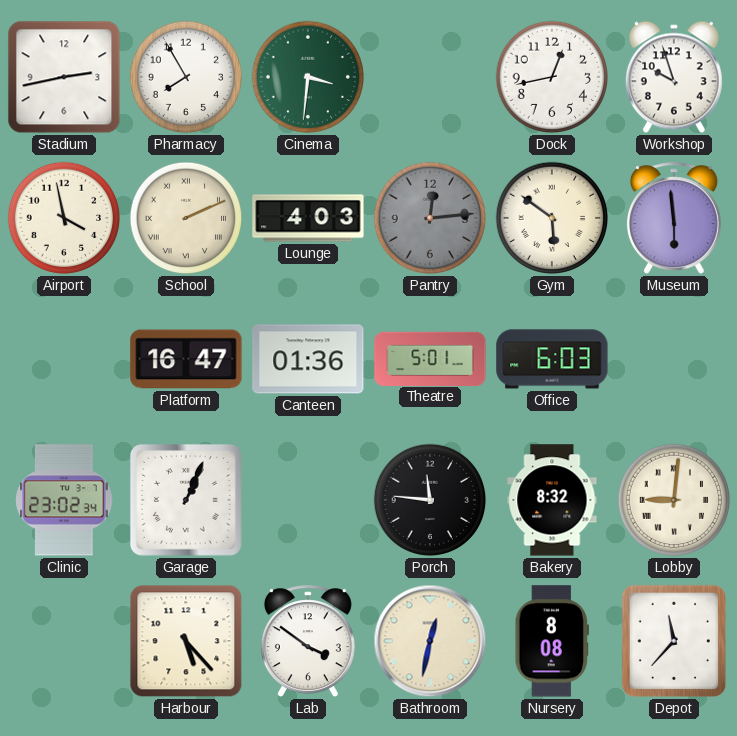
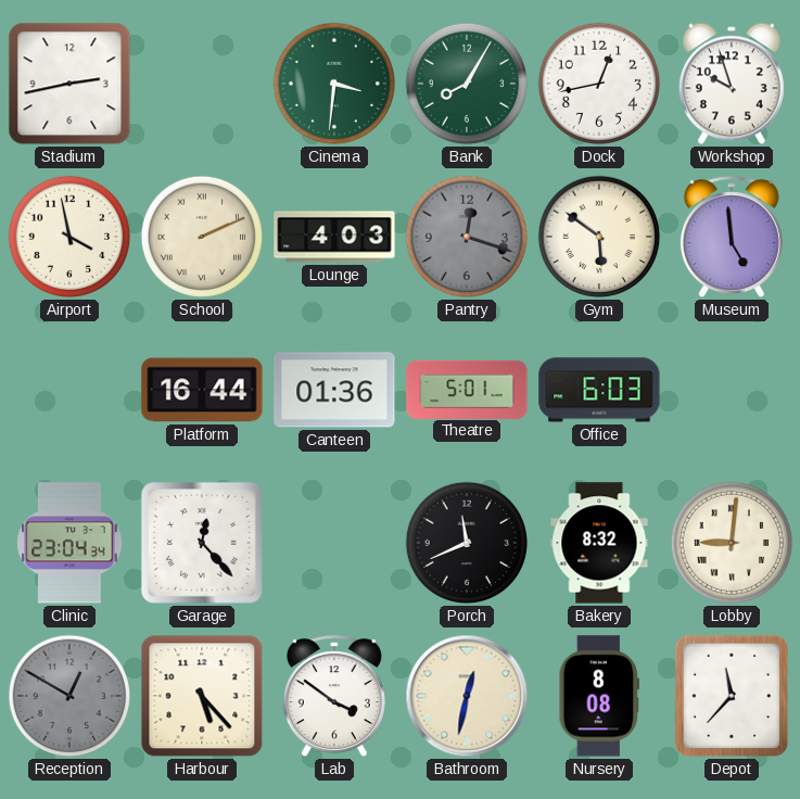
Pharmacy: 7:55 -> none (186, 77)
Bank: none -> 8:05 (467, 84)
Pantry: 12:14 -> 12:18 (467, 237)
Museum: 5:59 -> 4:59 (732, 237)
Platform: 16:47 -> 16:44 (202, 390)
Clinic: 23:02 -> 23:04 (69, 543)
Garage: 1:04 -> 12:23 (202, 543)
Porch: 11:46 -> 11:41 (467, 543)
Reception: none -> 12:50 (69, 696)
